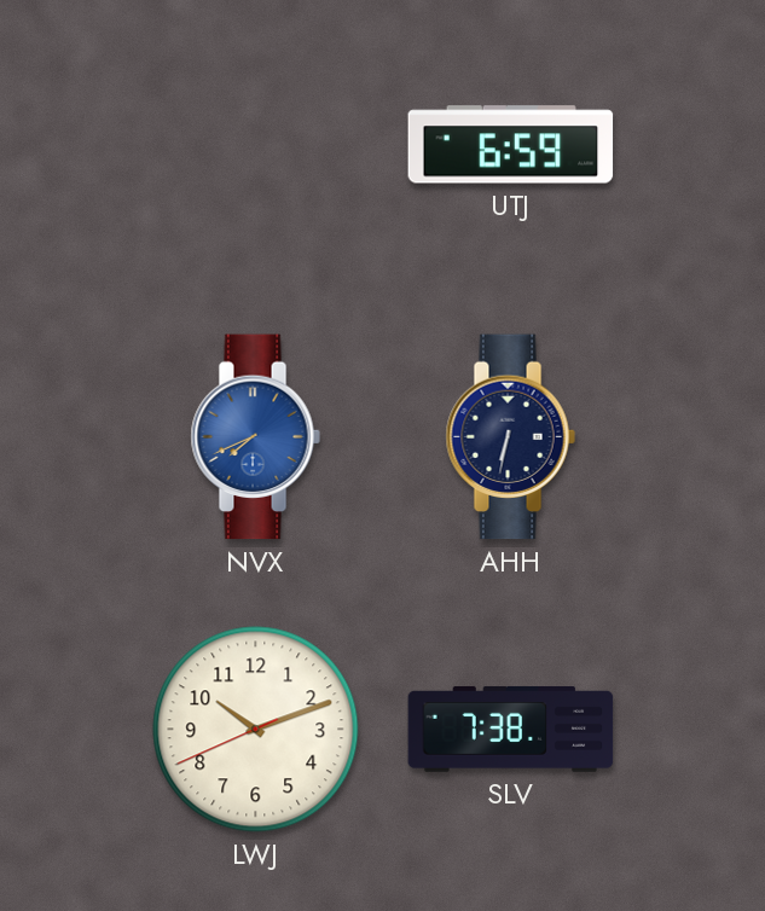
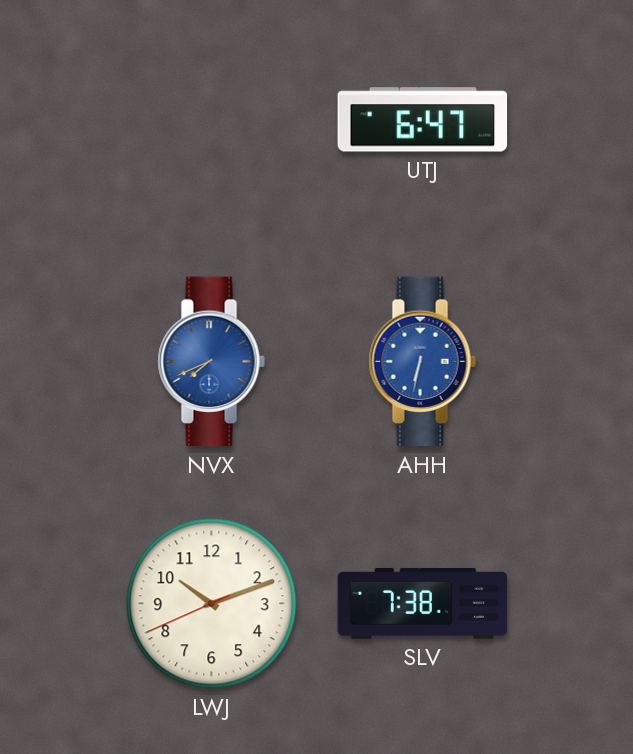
UTJ: 6:59 -> 6:47 (423, 120)
AHH dial: navy -> blue (422, 362)
